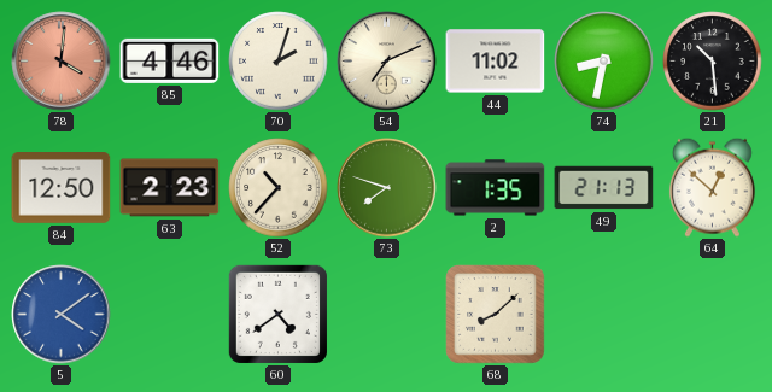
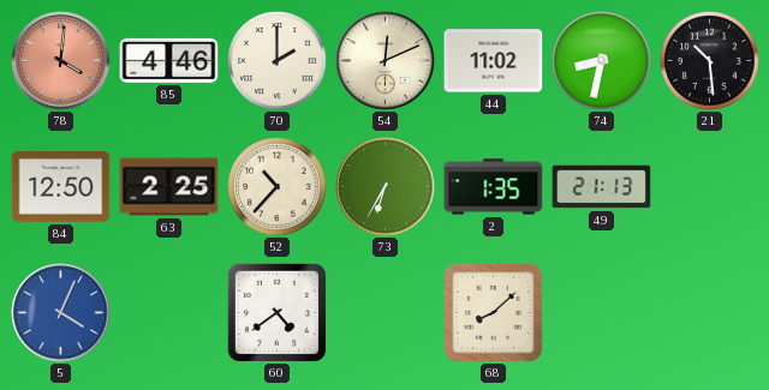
70: 2:03 -> 2:00 (278, 61)
54: 7:11 -> 12:11 (386, 61)
63: 2:23 -> 2:25 (169, 187)
73: 7:48 -> 6:35 (386, 187)
64: 12:52 -> none (712, 187)
5: 4:09 -> 4:04 (61, 313)
